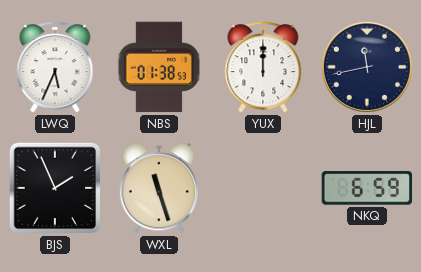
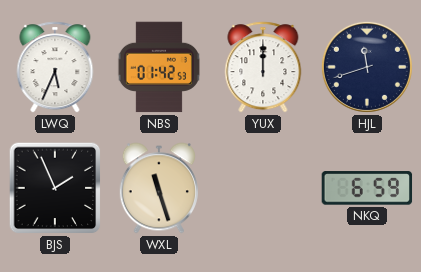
NBS: 01:38 -> 01:42 (159, 67)
HJL: 11:43 -> 11:42 (367, 67)
